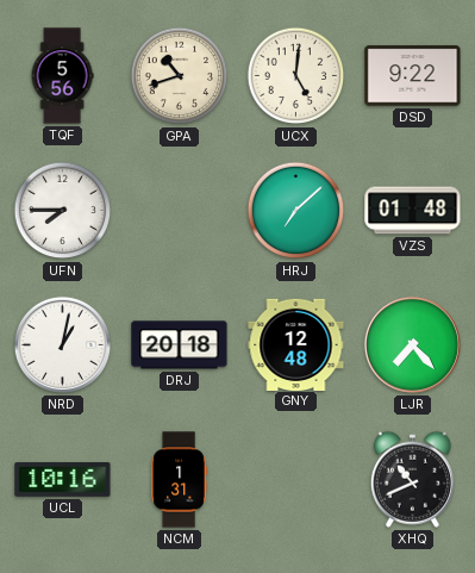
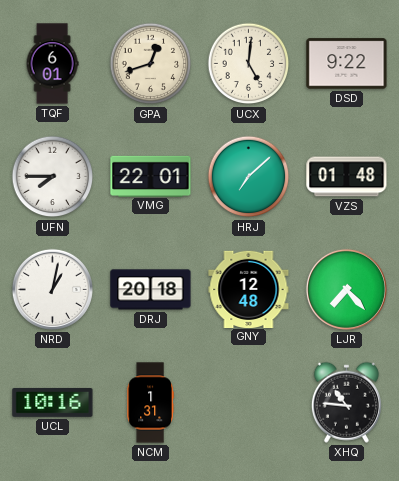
TQF: 5:56 -> 6:01 (52, 64)
GPA: 10:42 -> 12:42 (151, 64)
VMG: none -> 22:01 (151, 176)
XHQ: 10:41 -> 10:46 (346, 402)
